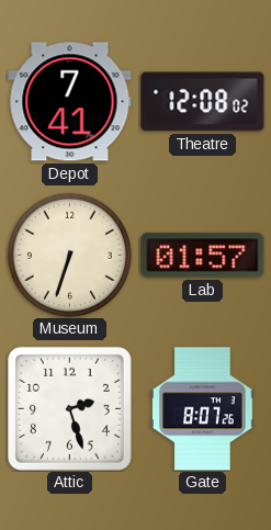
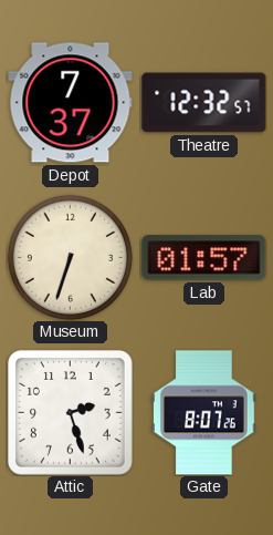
Depot: 7:41 -> 7:37 (71, 103)
Theatre: 12:08 -> 12:32 (204, 103)
